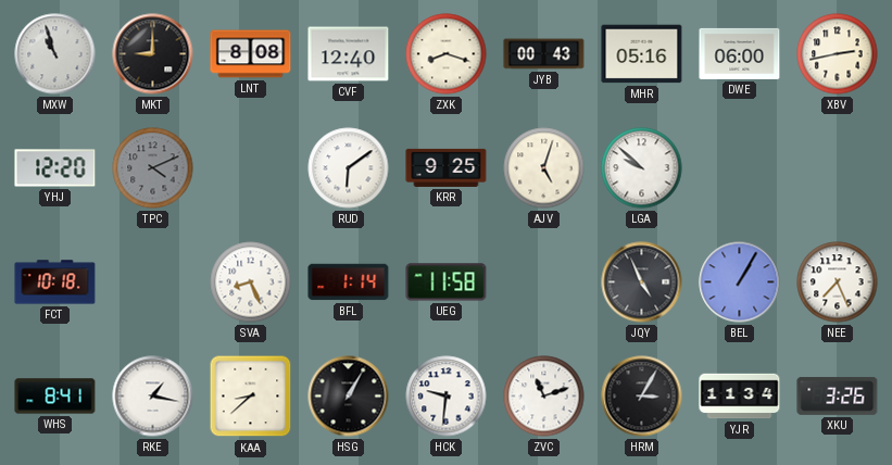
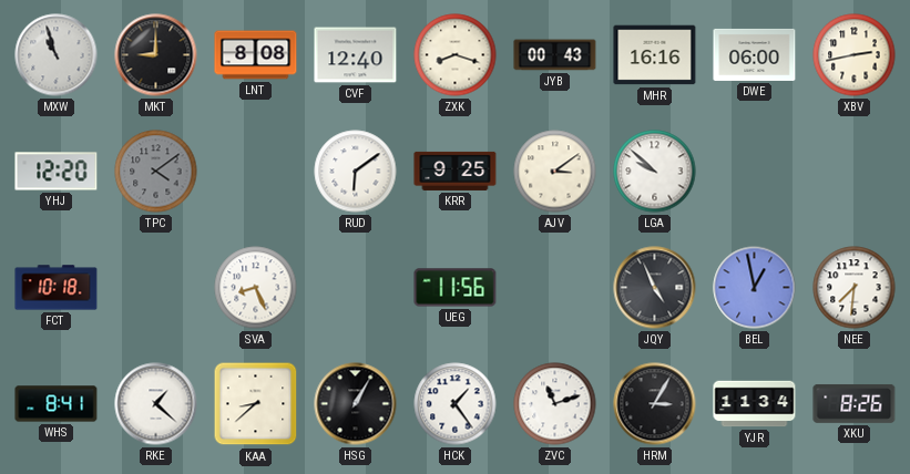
MHR: 05:16 -> 16:16 (655, 55)
TPC: 4:11 -> 4:09 (156, 172)
AJV: 5:03 -> 3:09 (555, 172)
BFL: 1:14 -> none (349, 282)
UEG: 11:58 -> 11:56 (456, 288)
BEL: 1:05 -> 12:58 (755, 288)
NEE: 7:26 -> 7:31 (855, 288)
RKE: 1:17 -> 1:22 (156, 404)
HCK: 9:31 -> 1:24 (456, 404)
XKU: 3:26 -> 8:26 (855, 403)
